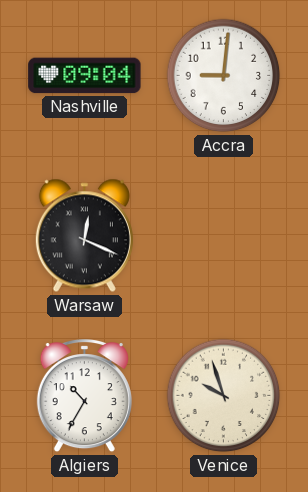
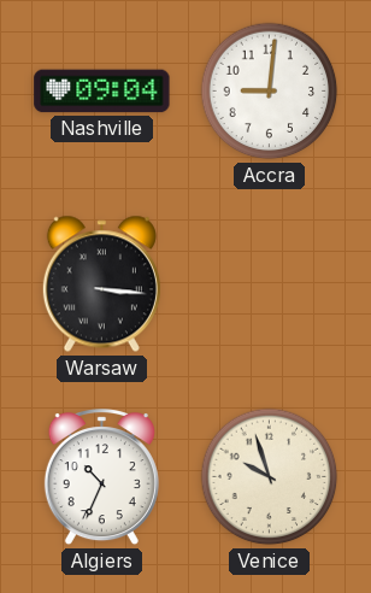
Warsaw: 12:19 -> 3:16 (101, 284)
Algiers: 10:35 -> 10:34 (101, 478)
